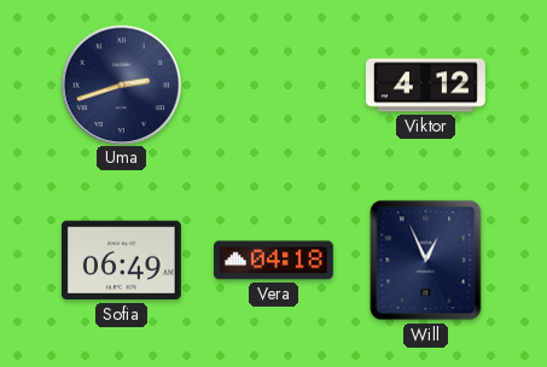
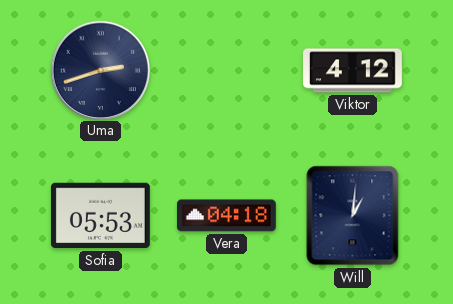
Sofia: 06:49 -> 05:53 (100, 216)
Will: 12:56 -> 1:01 (353, 216)
